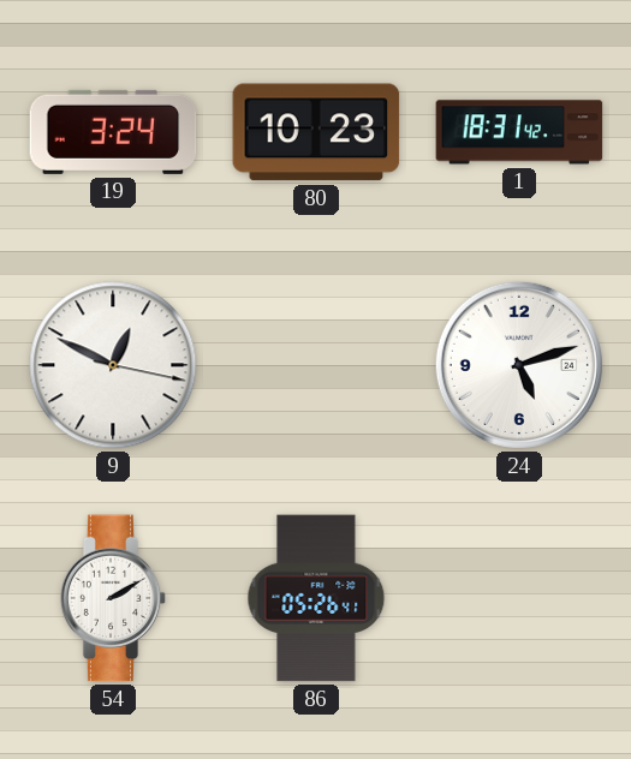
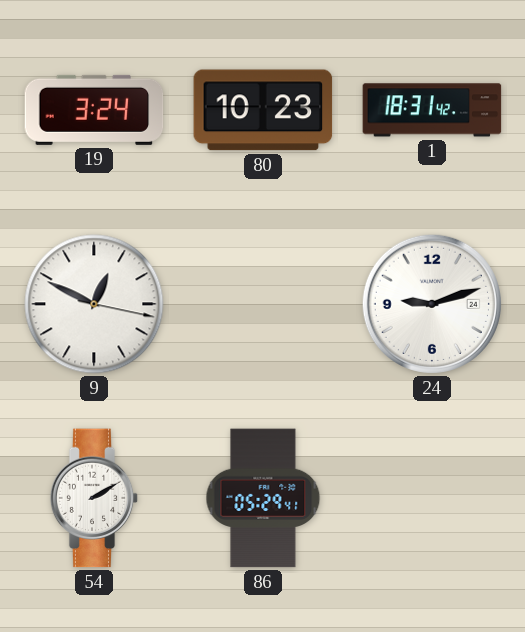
24: 5:12 -> 9:12 (432, 304)
86: 05:26 -> 05:29 (263, 498)
